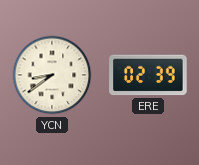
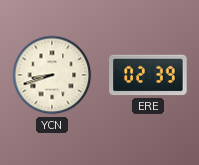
YCN: 8:39 -> 8:42 (52, 75)
